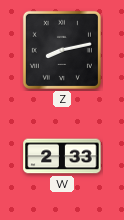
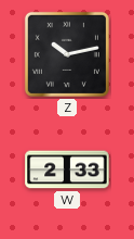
Z: 8:13 -> 10:13 (67, 54)
